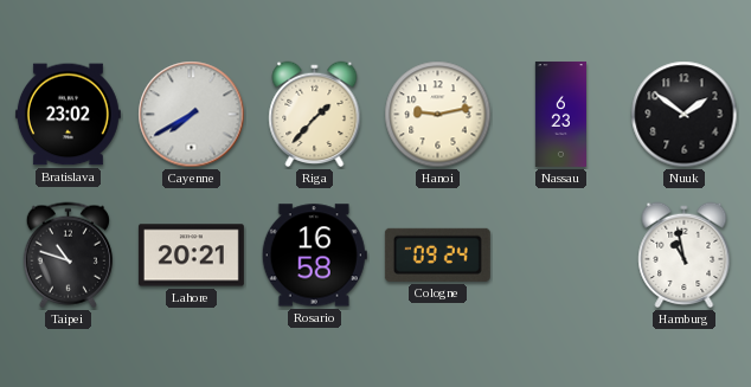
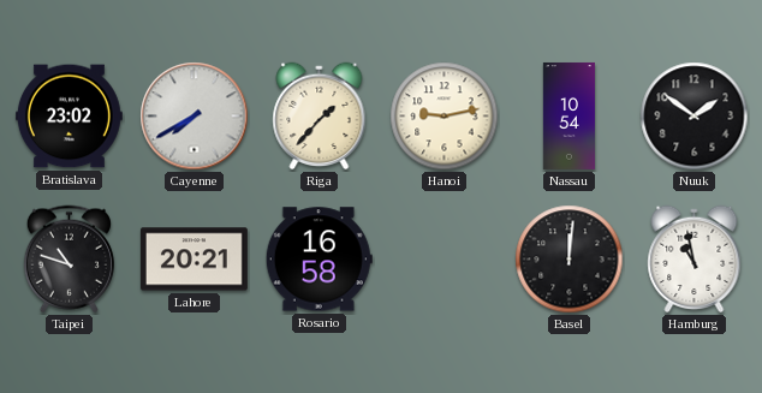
Nassau: 6:23 -> 10:54 (568, 115)
Cologne: 09:24 -> none (437, 254)
Basel: none -> 12:01 (570, 260)
